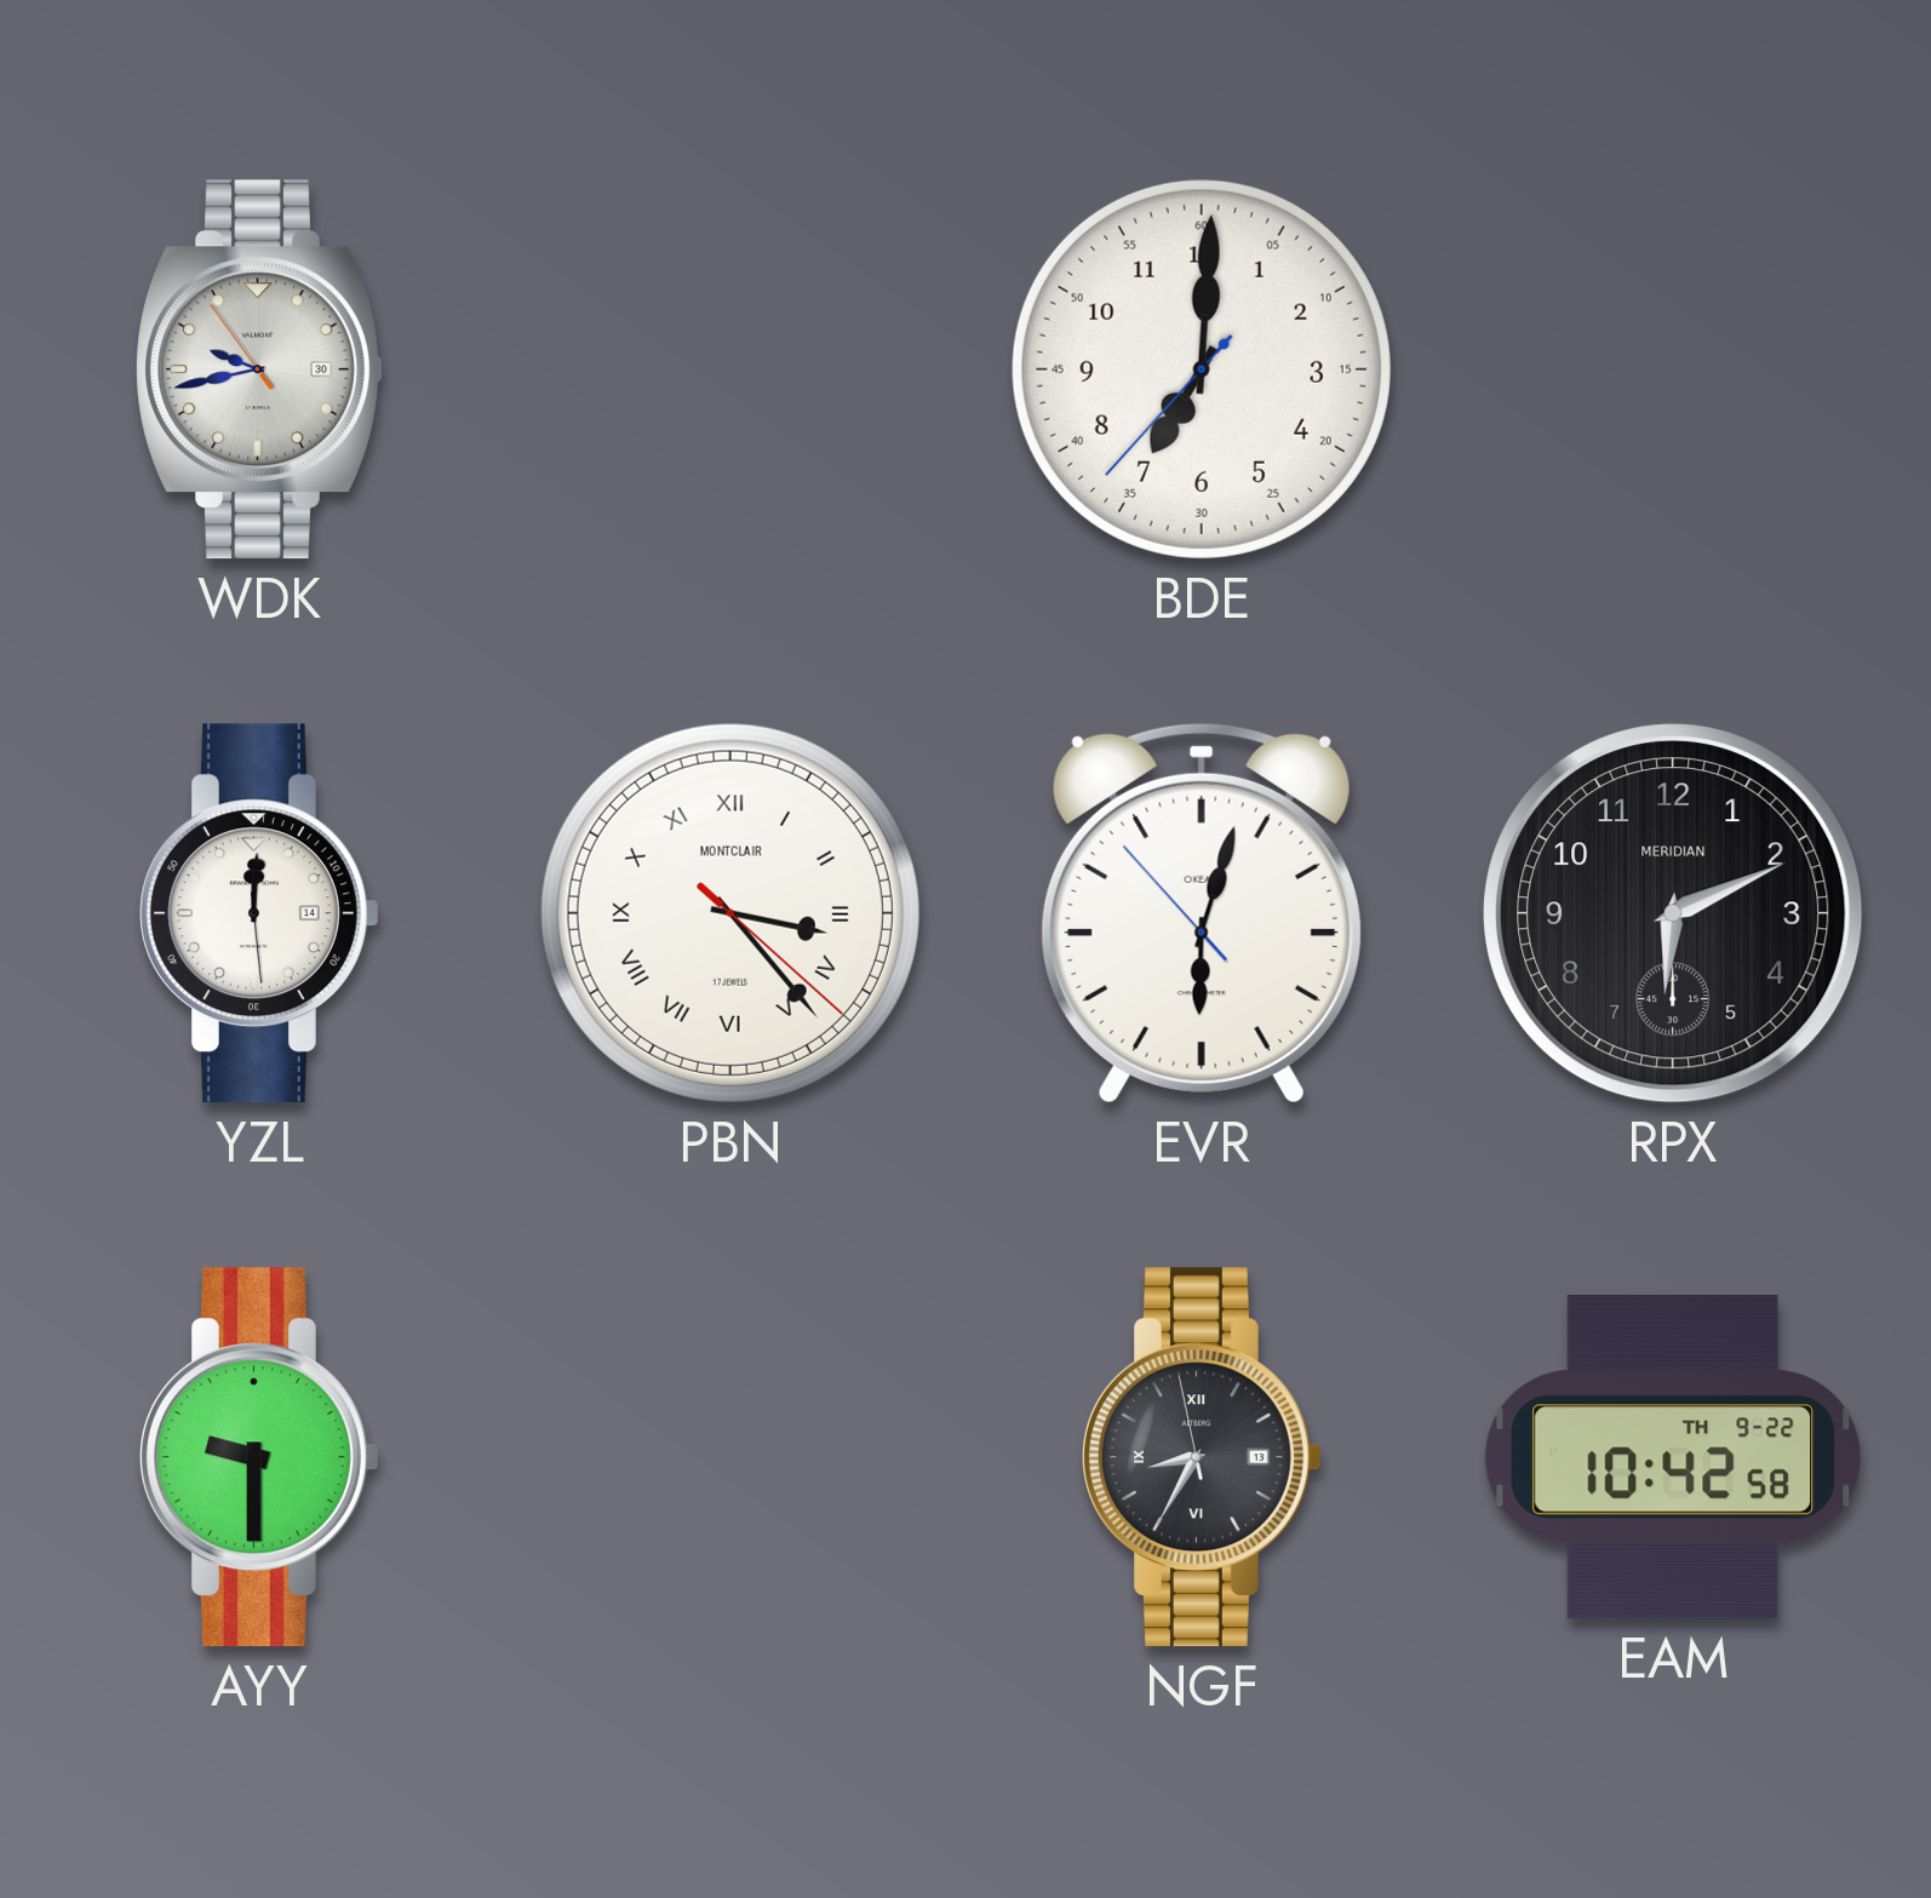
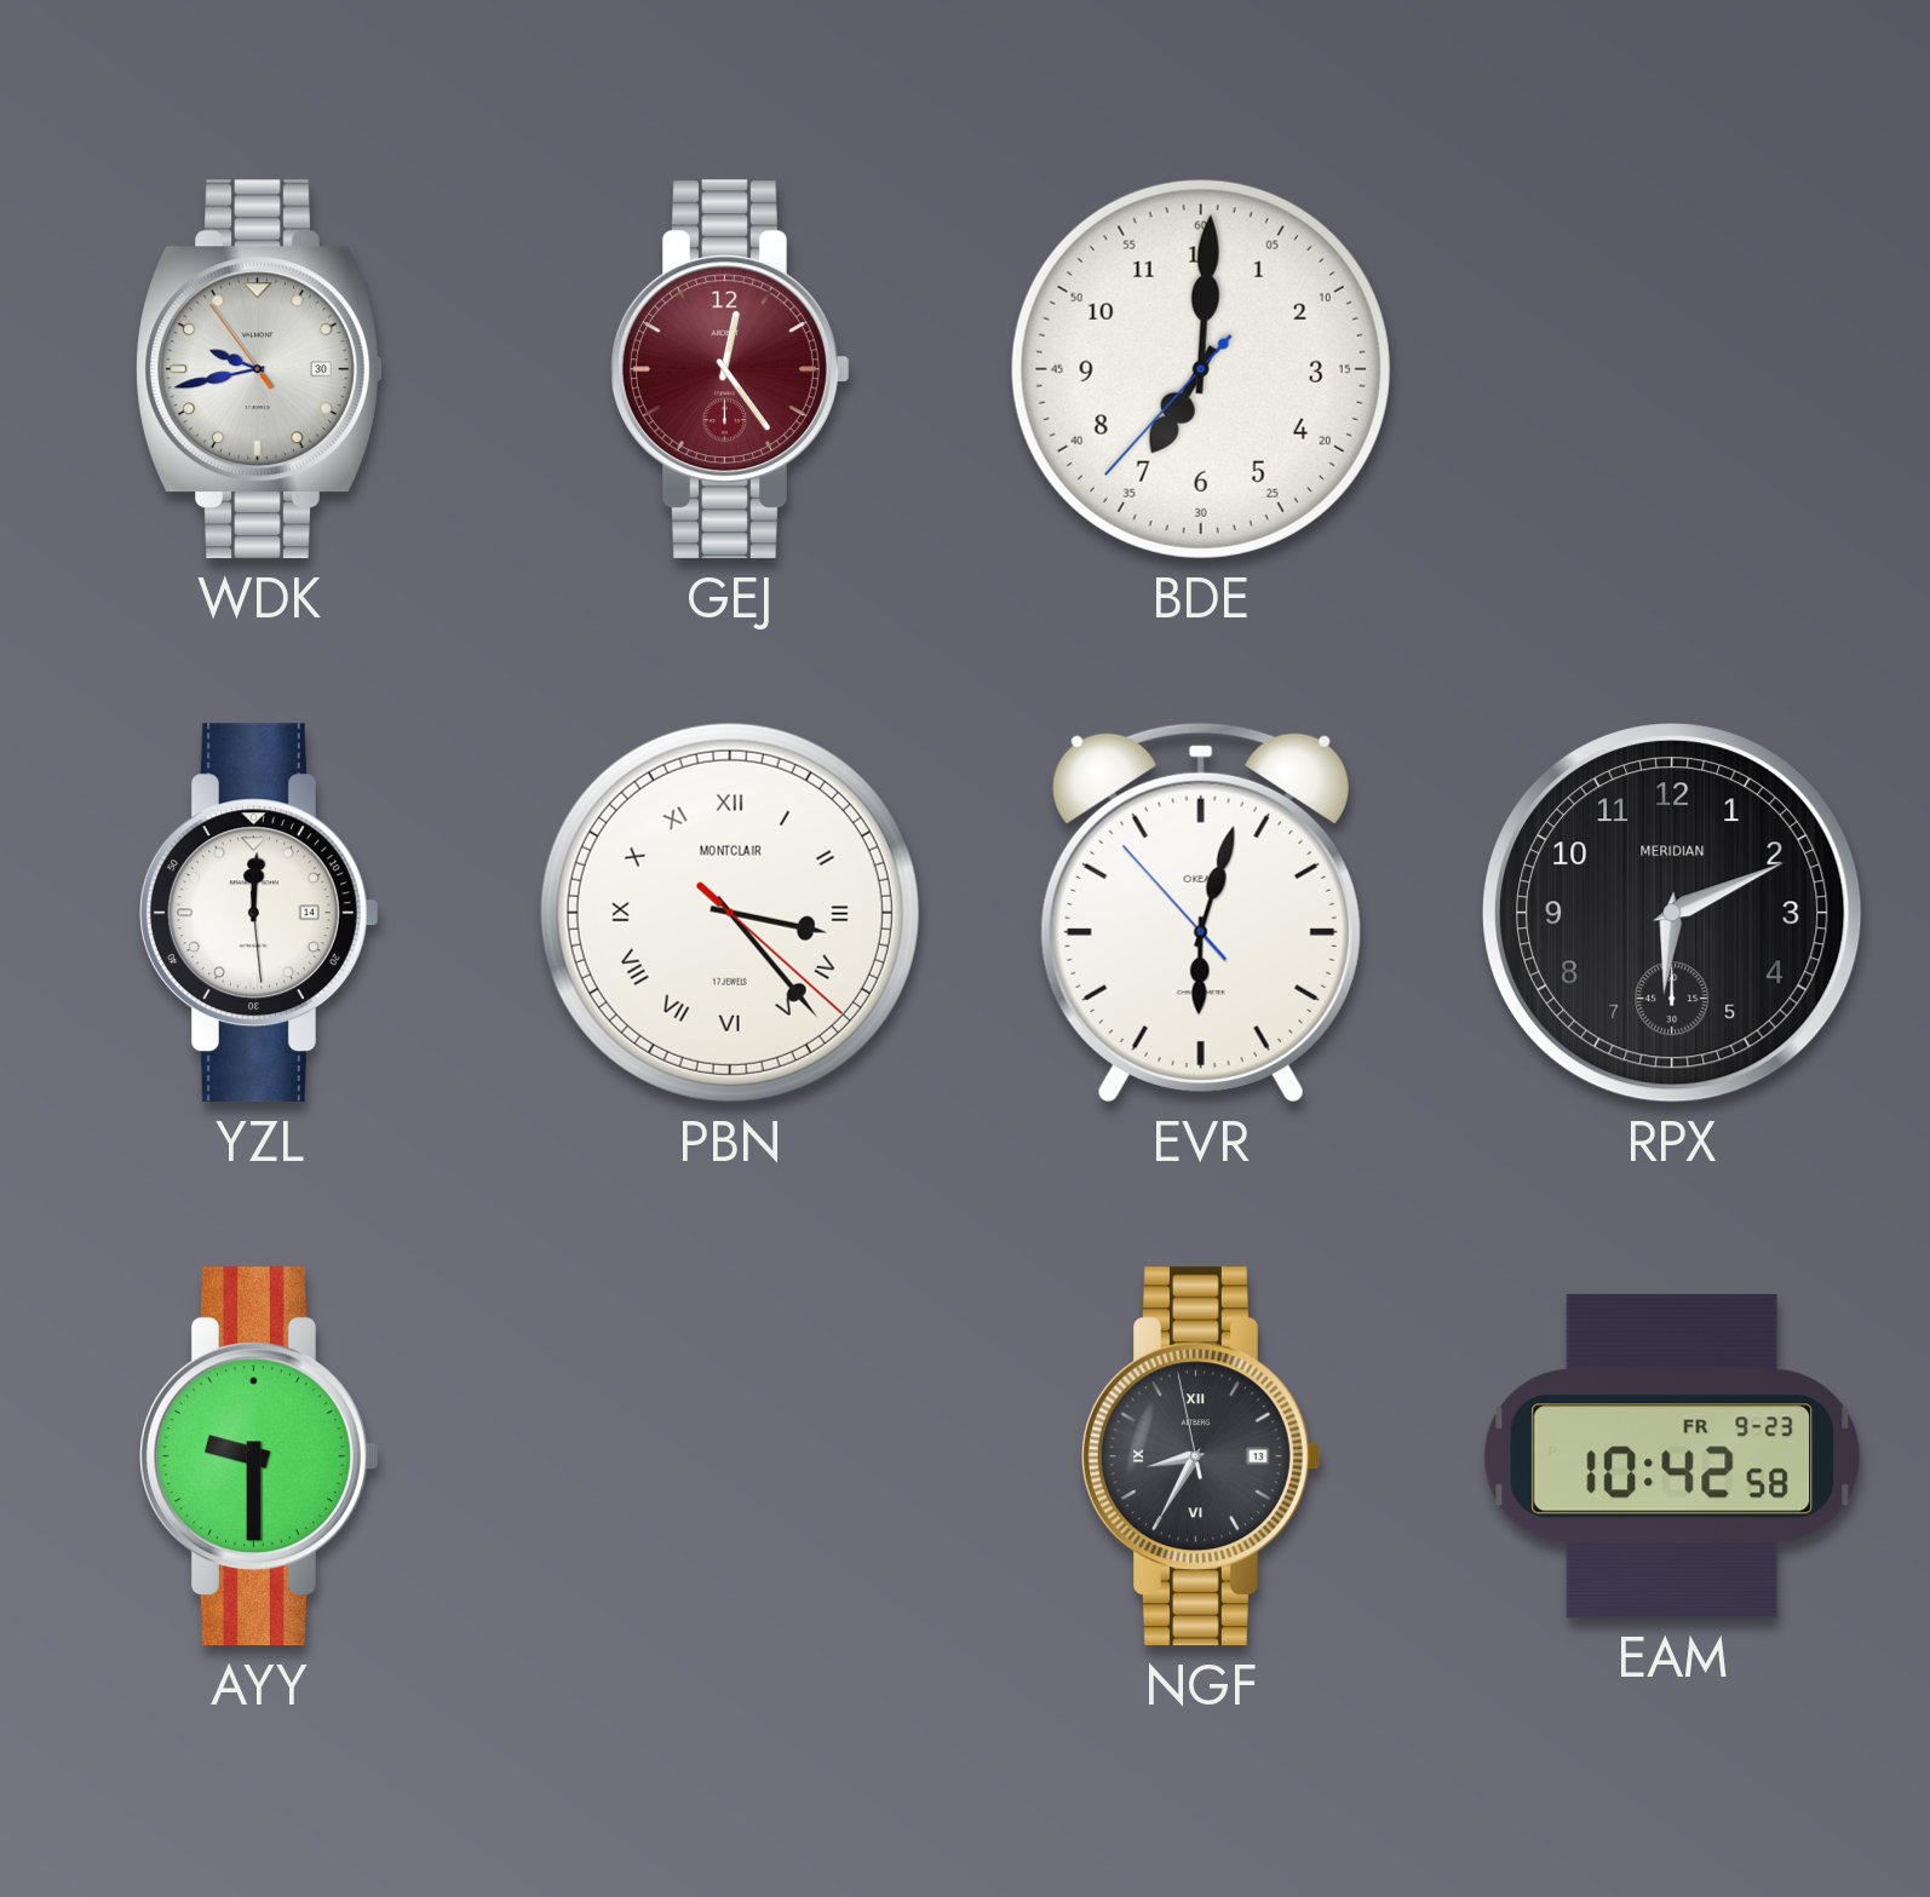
GEJ: none -> 12:24 (731, 369)
EAM date: TH 9-22 -> FR 9-23 (1672, 1458)
